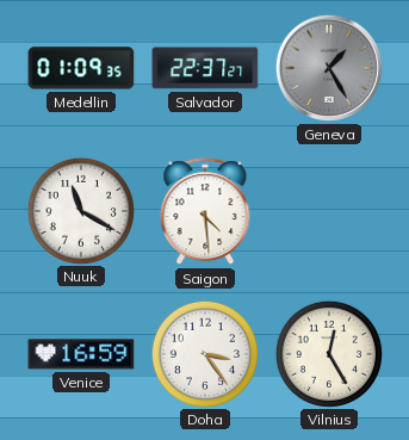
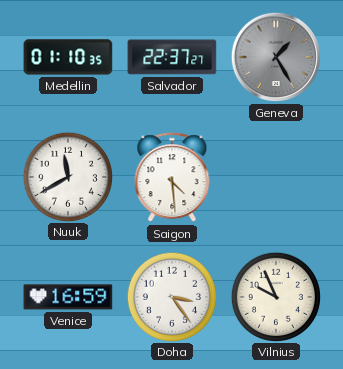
Medellin: 01:09 -> 01:10 (68, 57)
Nuuk: 11:20 -> 11:40 (68, 176)
Vilnius: 12:25 -> 9:56 (276, 296)
